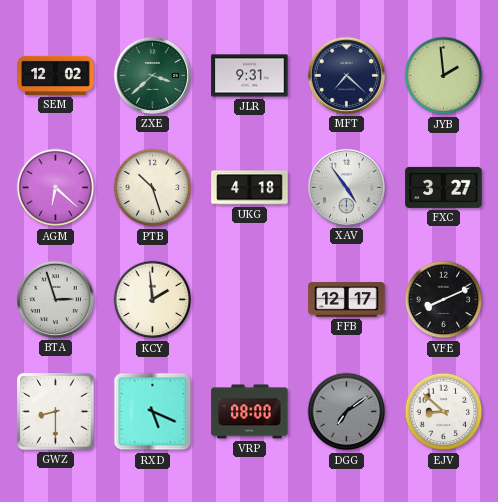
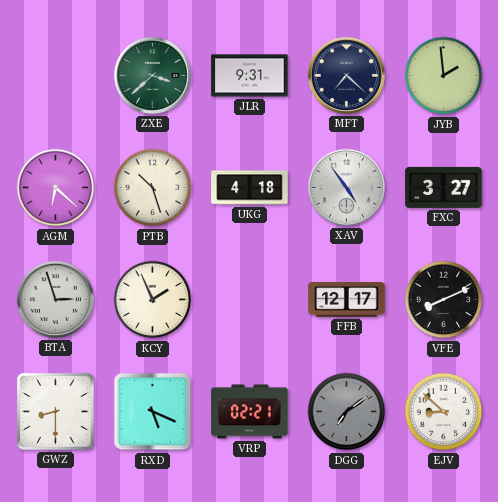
SEM: 12:02 -> none (56, 75)
KCY: 1:59 -> 1:56 (153, 300)
VRP: 08:00 -> 02:21 (250, 412)
